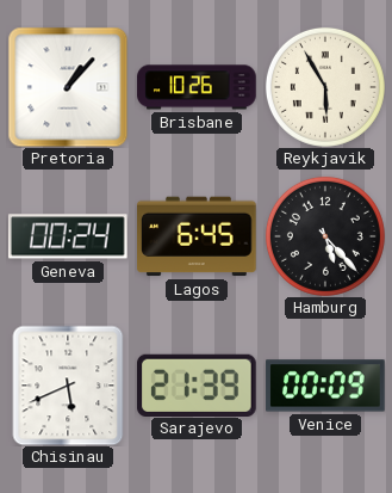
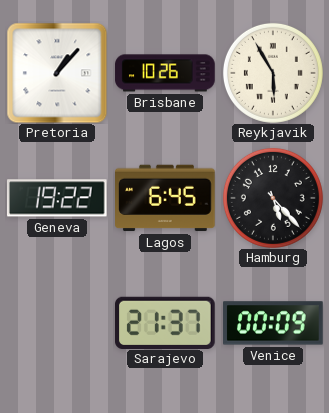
Geneva: 00:24 -> 19:22 (57, 198)
Chisinau: 5:41 -> none (68, 386)
Sarajevo: 21:39 -> 21:37 (166, 322)
